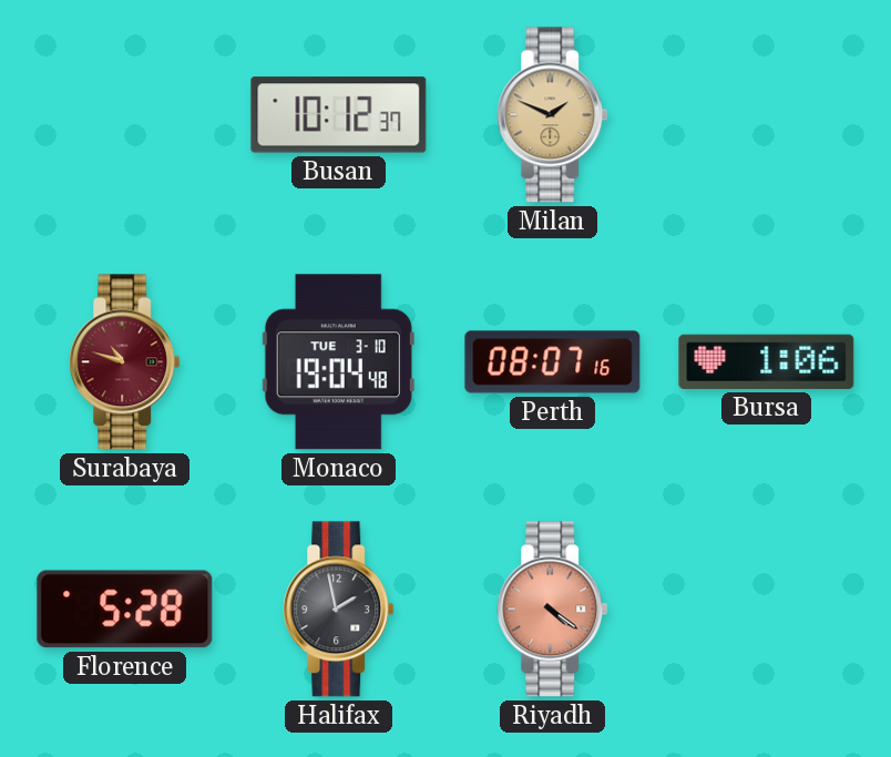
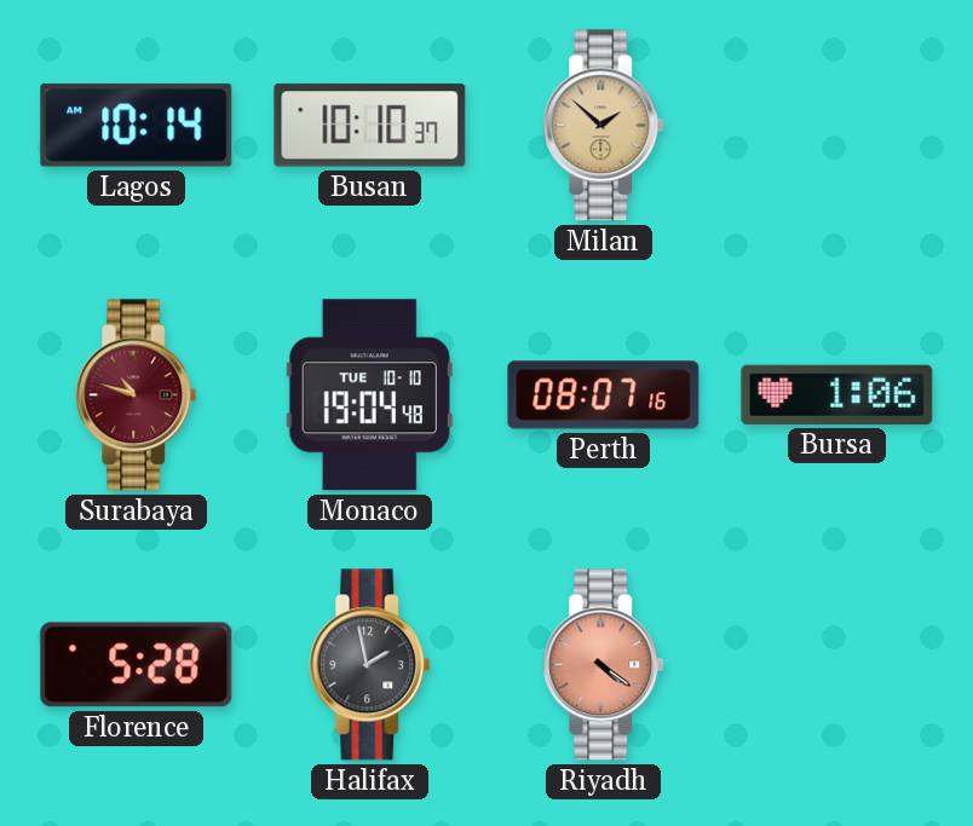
Lagos: none -> 10:14 (137, 126)
Busan: 10:12 -> 10:10 (370, 126)
Milan: 1:49 -> 1:52 (604, 126)
Monaco date: TUE 3-10 -> TUE 10-10 (369, 395)
